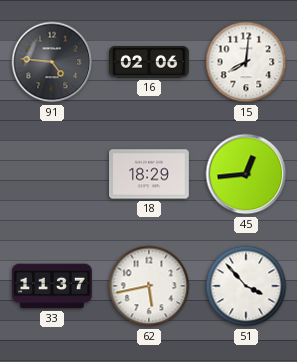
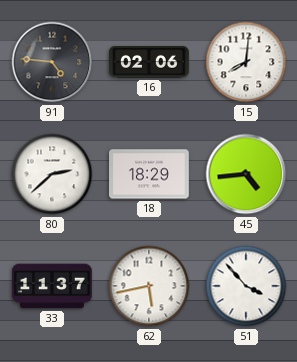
80: none -> 2:38 (52, 174)
45: 12:44 -> 4:44 (246, 174)
